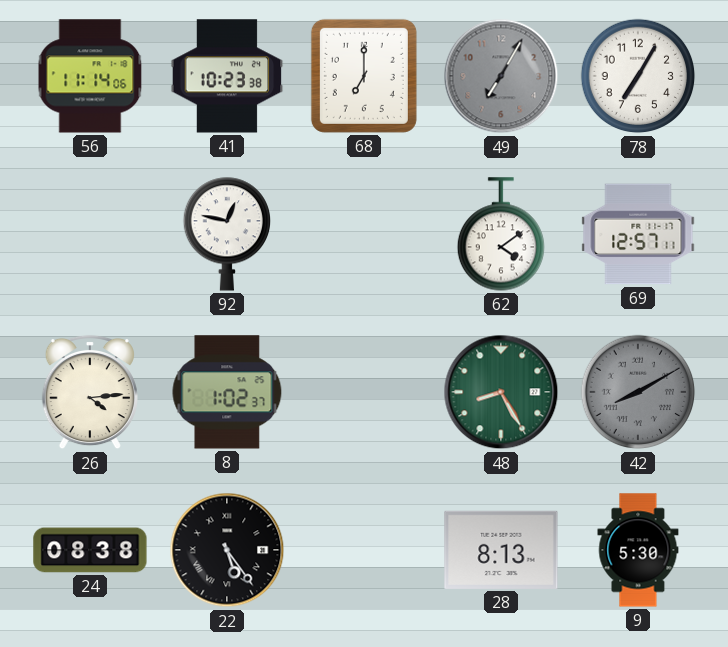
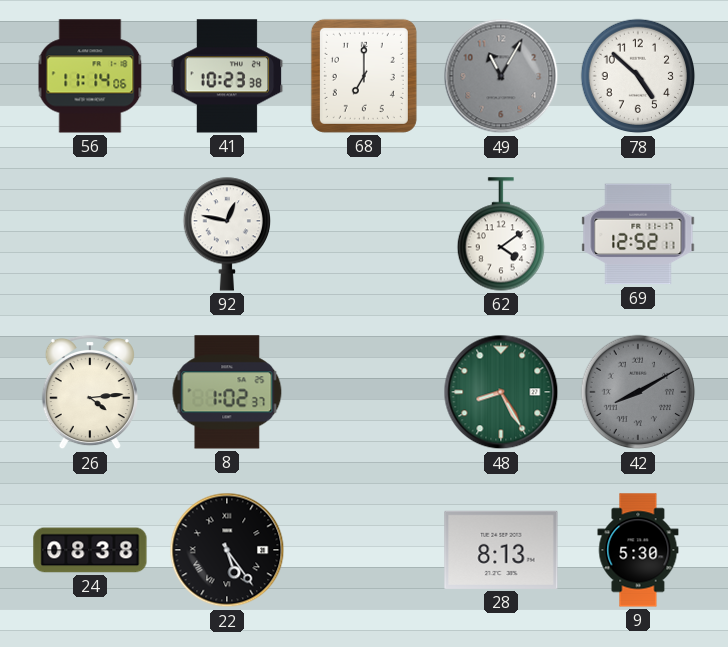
49: 7:05 -> 11:05 (501, 76)
78: 7:05 -> 4:52 (638, 76)
69: 12:57 -> 12:52 (638, 234)
